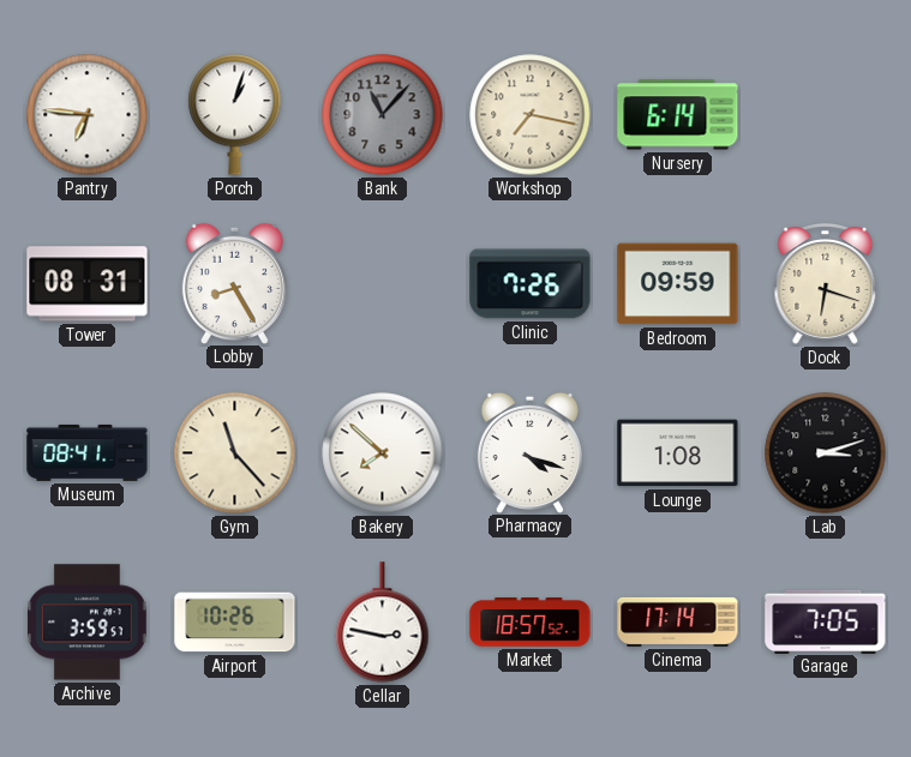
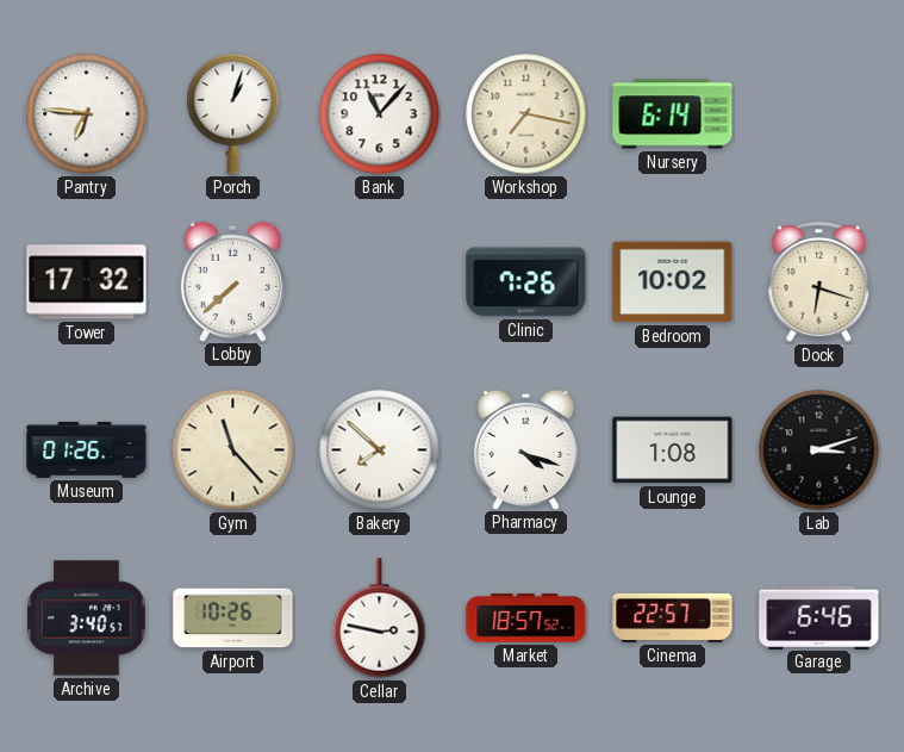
Bank dial: grey -> white (380, 114)
Tower: 08:31 -> 17:32 (87, 282)
Lobby: 8:25 -> 7:38 (232, 281)
Bedroom: 09:59 -> 10:02 (673, 282)
Museum: 08:41 -> 01:26 (87, 449)
Archive: 3:59 -> 3:40 (87, 619)
Cinema: 17:14 -> 22:57 (673, 617)
Garage: 7:05 -> 6:46 (819, 617)
